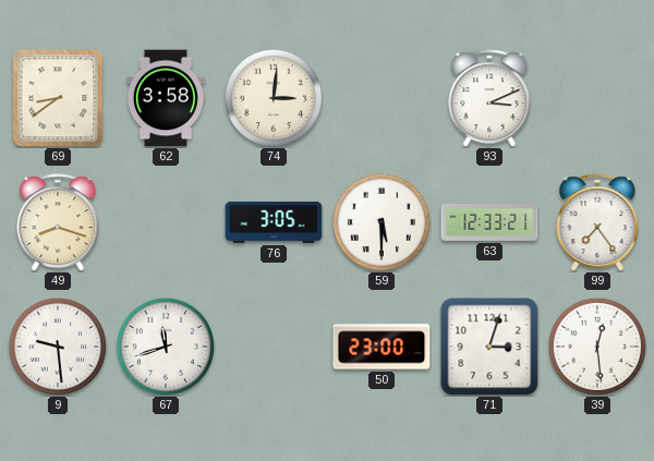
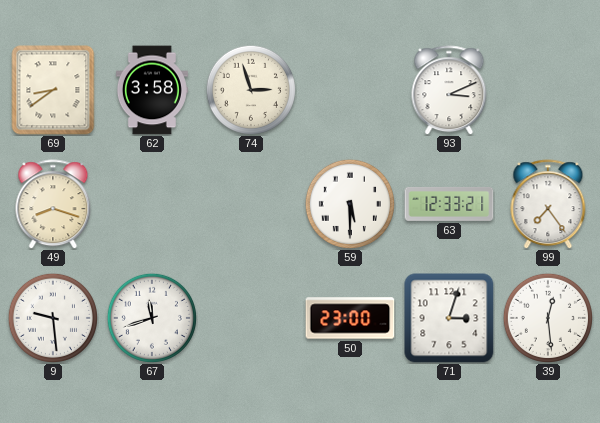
74: 3:01 -> 2:57 (251, 90)
76: 3:05 -> none (274, 222)
